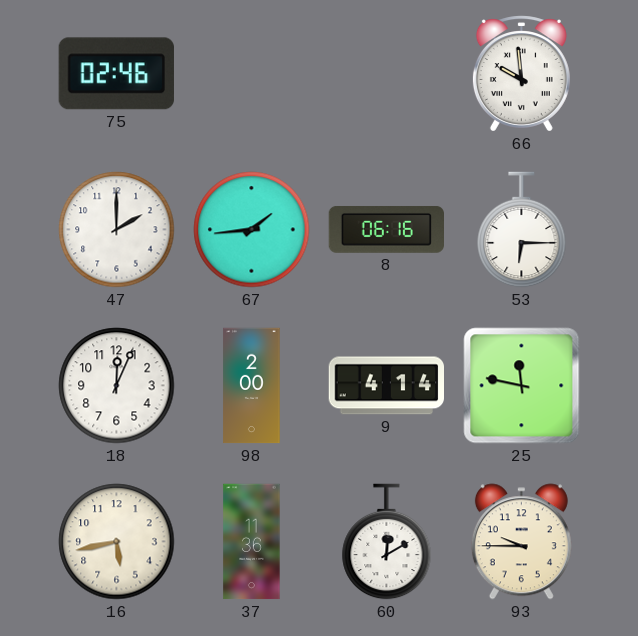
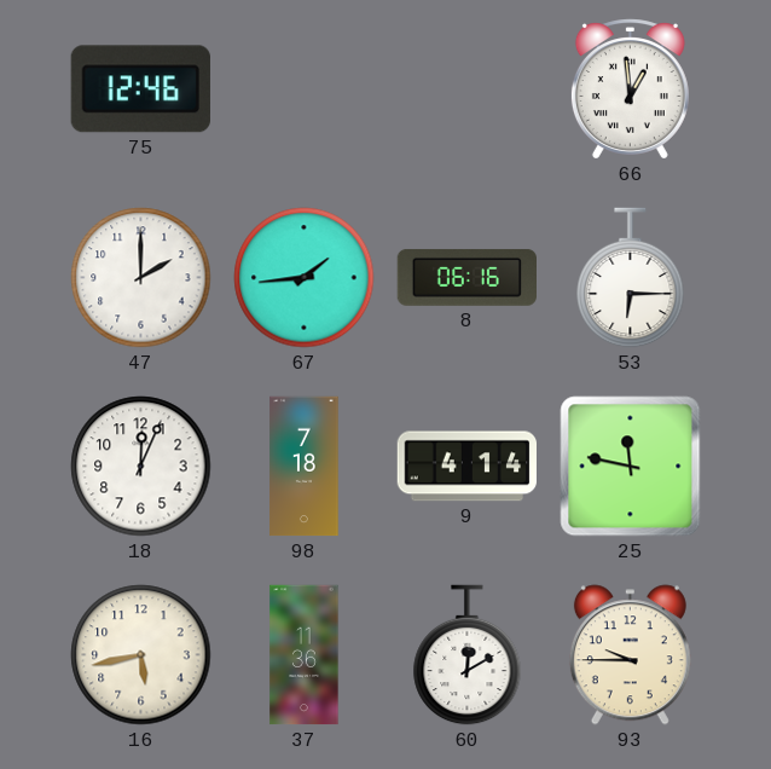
75: 02:46 -> 12:46 (140, 89)
66: 9:59 -> 12:59 (630, 89)
98: 2:00 -> 7:18 (305, 467)
